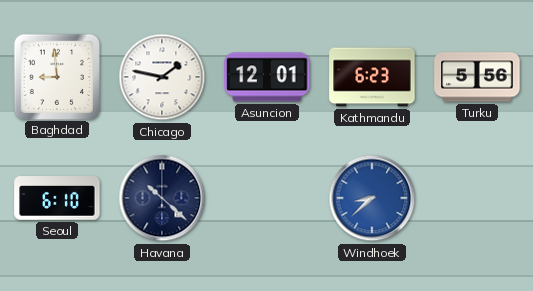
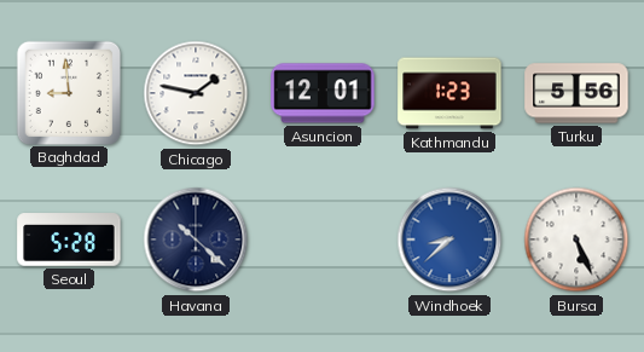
Kathmandu: 6:23 -> 1:23 (449, 93)
Seoul: 6:10 -> 5:28 (69, 240)
Bursa: none -> 5:26 (576, 240)
